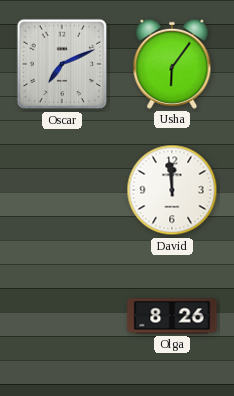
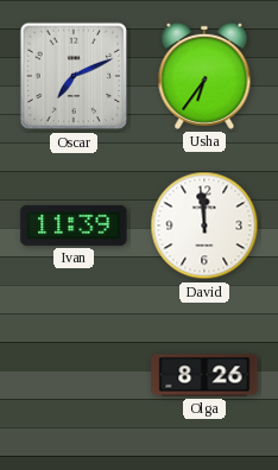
Usha: 6:06 -> 6:36 (204, 76)
Ivan: none -> 11:39 (74, 226)
